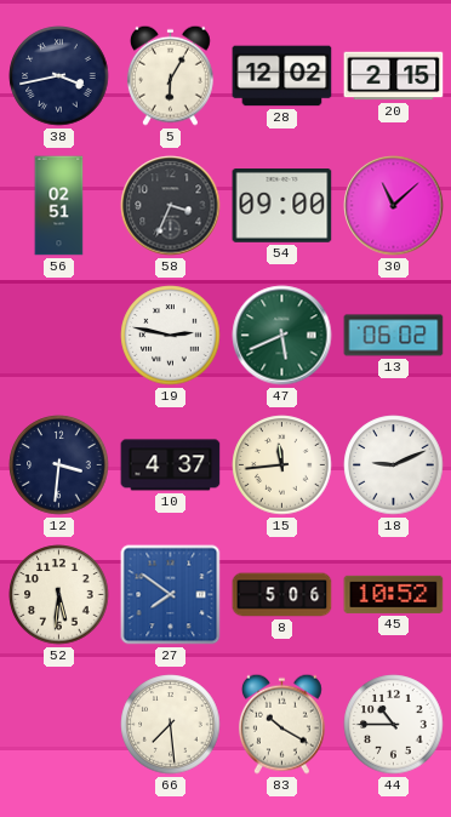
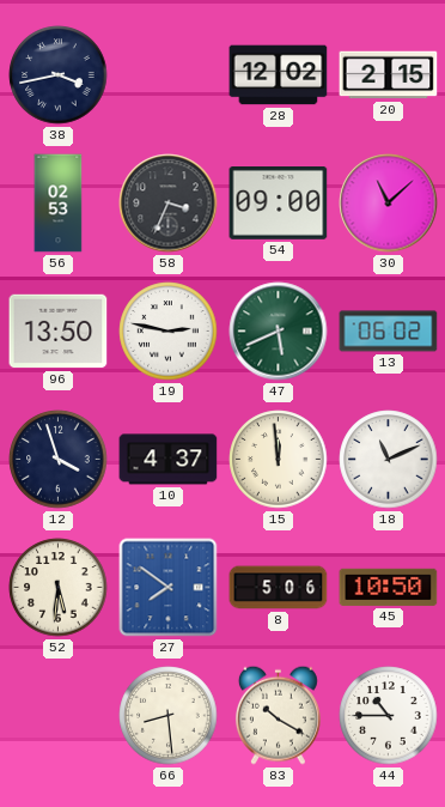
5: 6:05 -> none (170, 75)
56: 02:51 -> 02:53 (59, 204)
96: none -> 13:50 (59, 332)
12: 3:31 -> 3:57 (59, 460)
15: 11:44 -> 11:59 (279, 460)
18: 9:11 -> 11:11 (389, 460)
45: 10:52 -> 10:50 (389, 587)
66: 7:29 -> 8:29 (169, 716)
